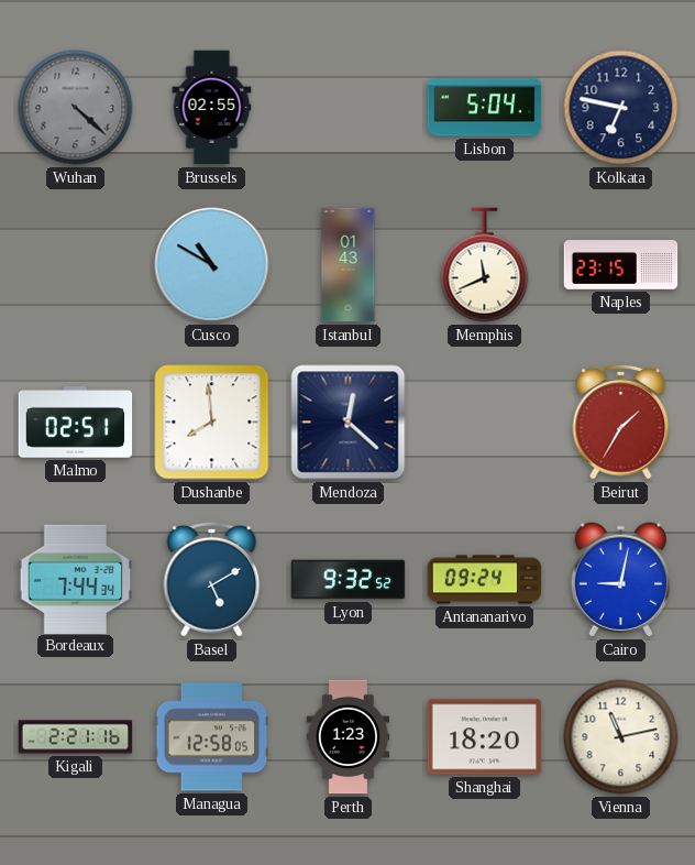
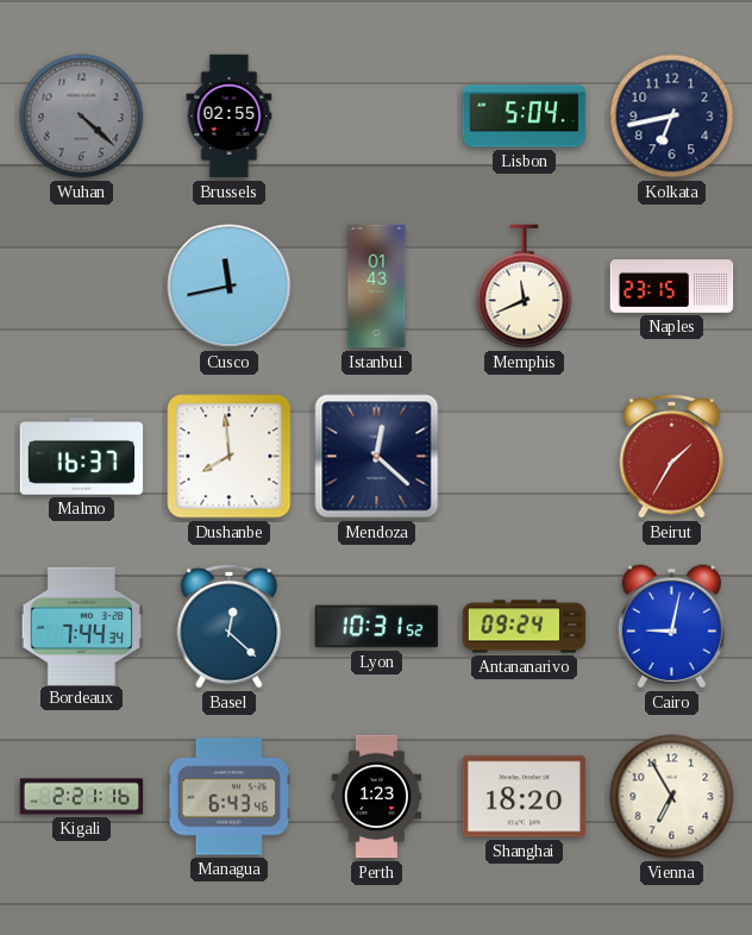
Kolkata: 6:47 -> 6:43 (672, 117)
Cusco: 10:50 -> 11:43 (230, 287)
Malmo: 02:51 -> 16:37 (82, 457)
Basel: 5:10 -> 12:22 (230, 626)
Lyon: 9:32 -> 10:31 (377, 627)
Managua: 12:58 -> 6:43 (230, 797)
Vienna: 11:13 -> 6:55 (672, 797)
